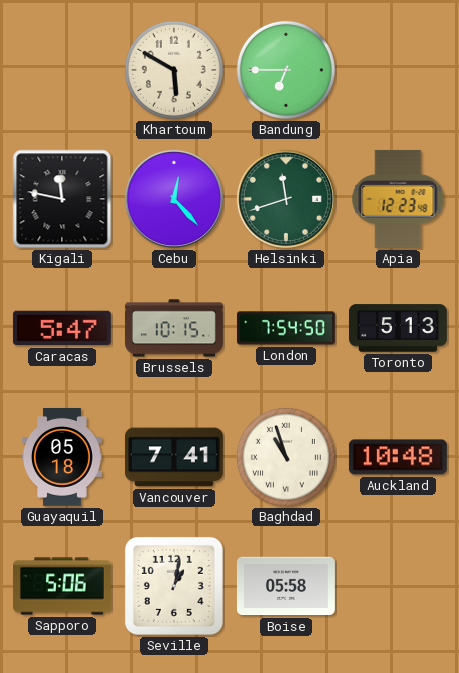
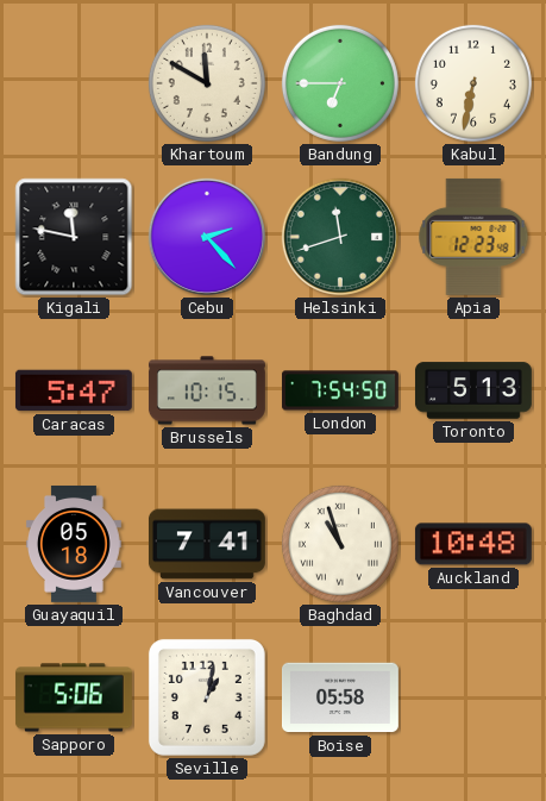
Khartoum: 5:50 -> 11:50 (207, 83)
Kabul: none -> 6:32 (473, 83)
Cebu: 12:23 -> 2:23 (207, 237)
